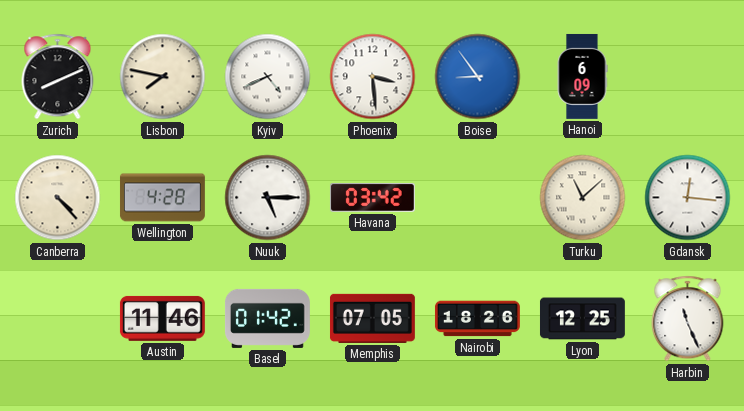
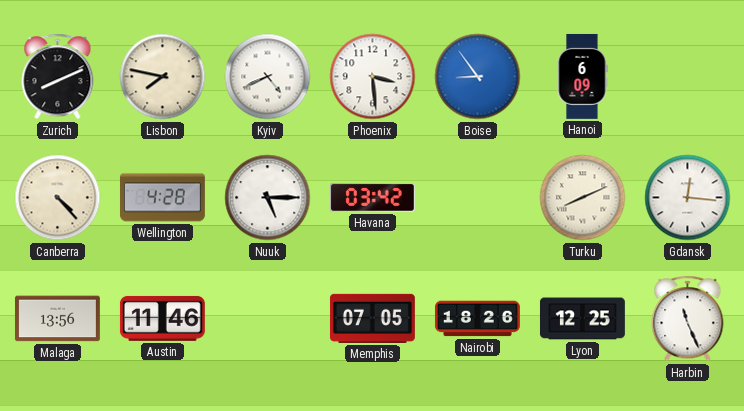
Turku: 11:08 -> 8:11 (583, 198)
Malaga: none -> 13:56 (57, 319)
Basel: 01:42 -> none (267, 318)
